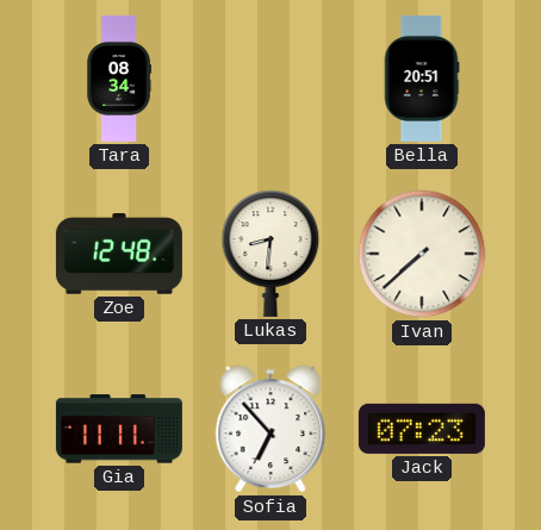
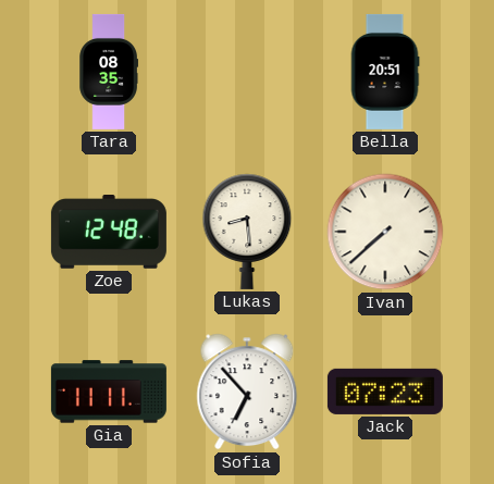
Tara: 08:34 -> 08:35 (108, 72)
Lukas: 8:31 -> 8:29 (247, 232)
